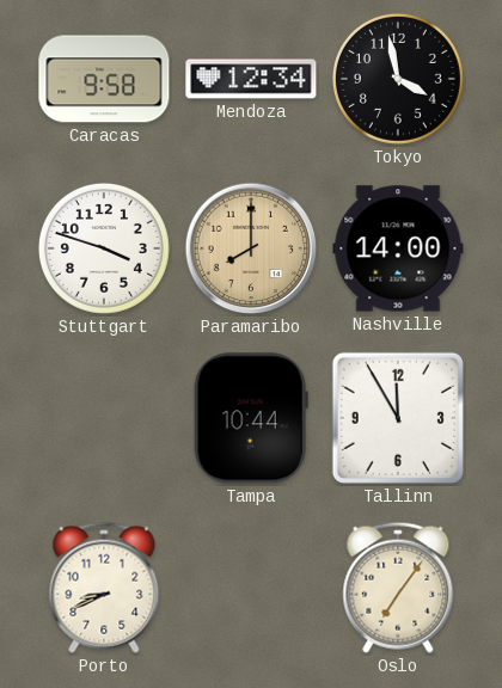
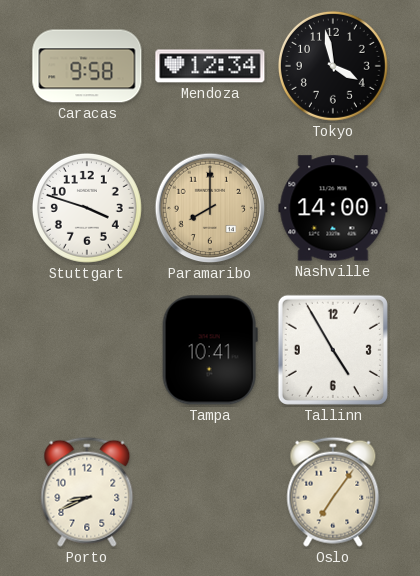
Tampa: 10:44 -> 10:41 (210, 350)
Tallinn: 11:55 -> 4:55 (333, 350)
